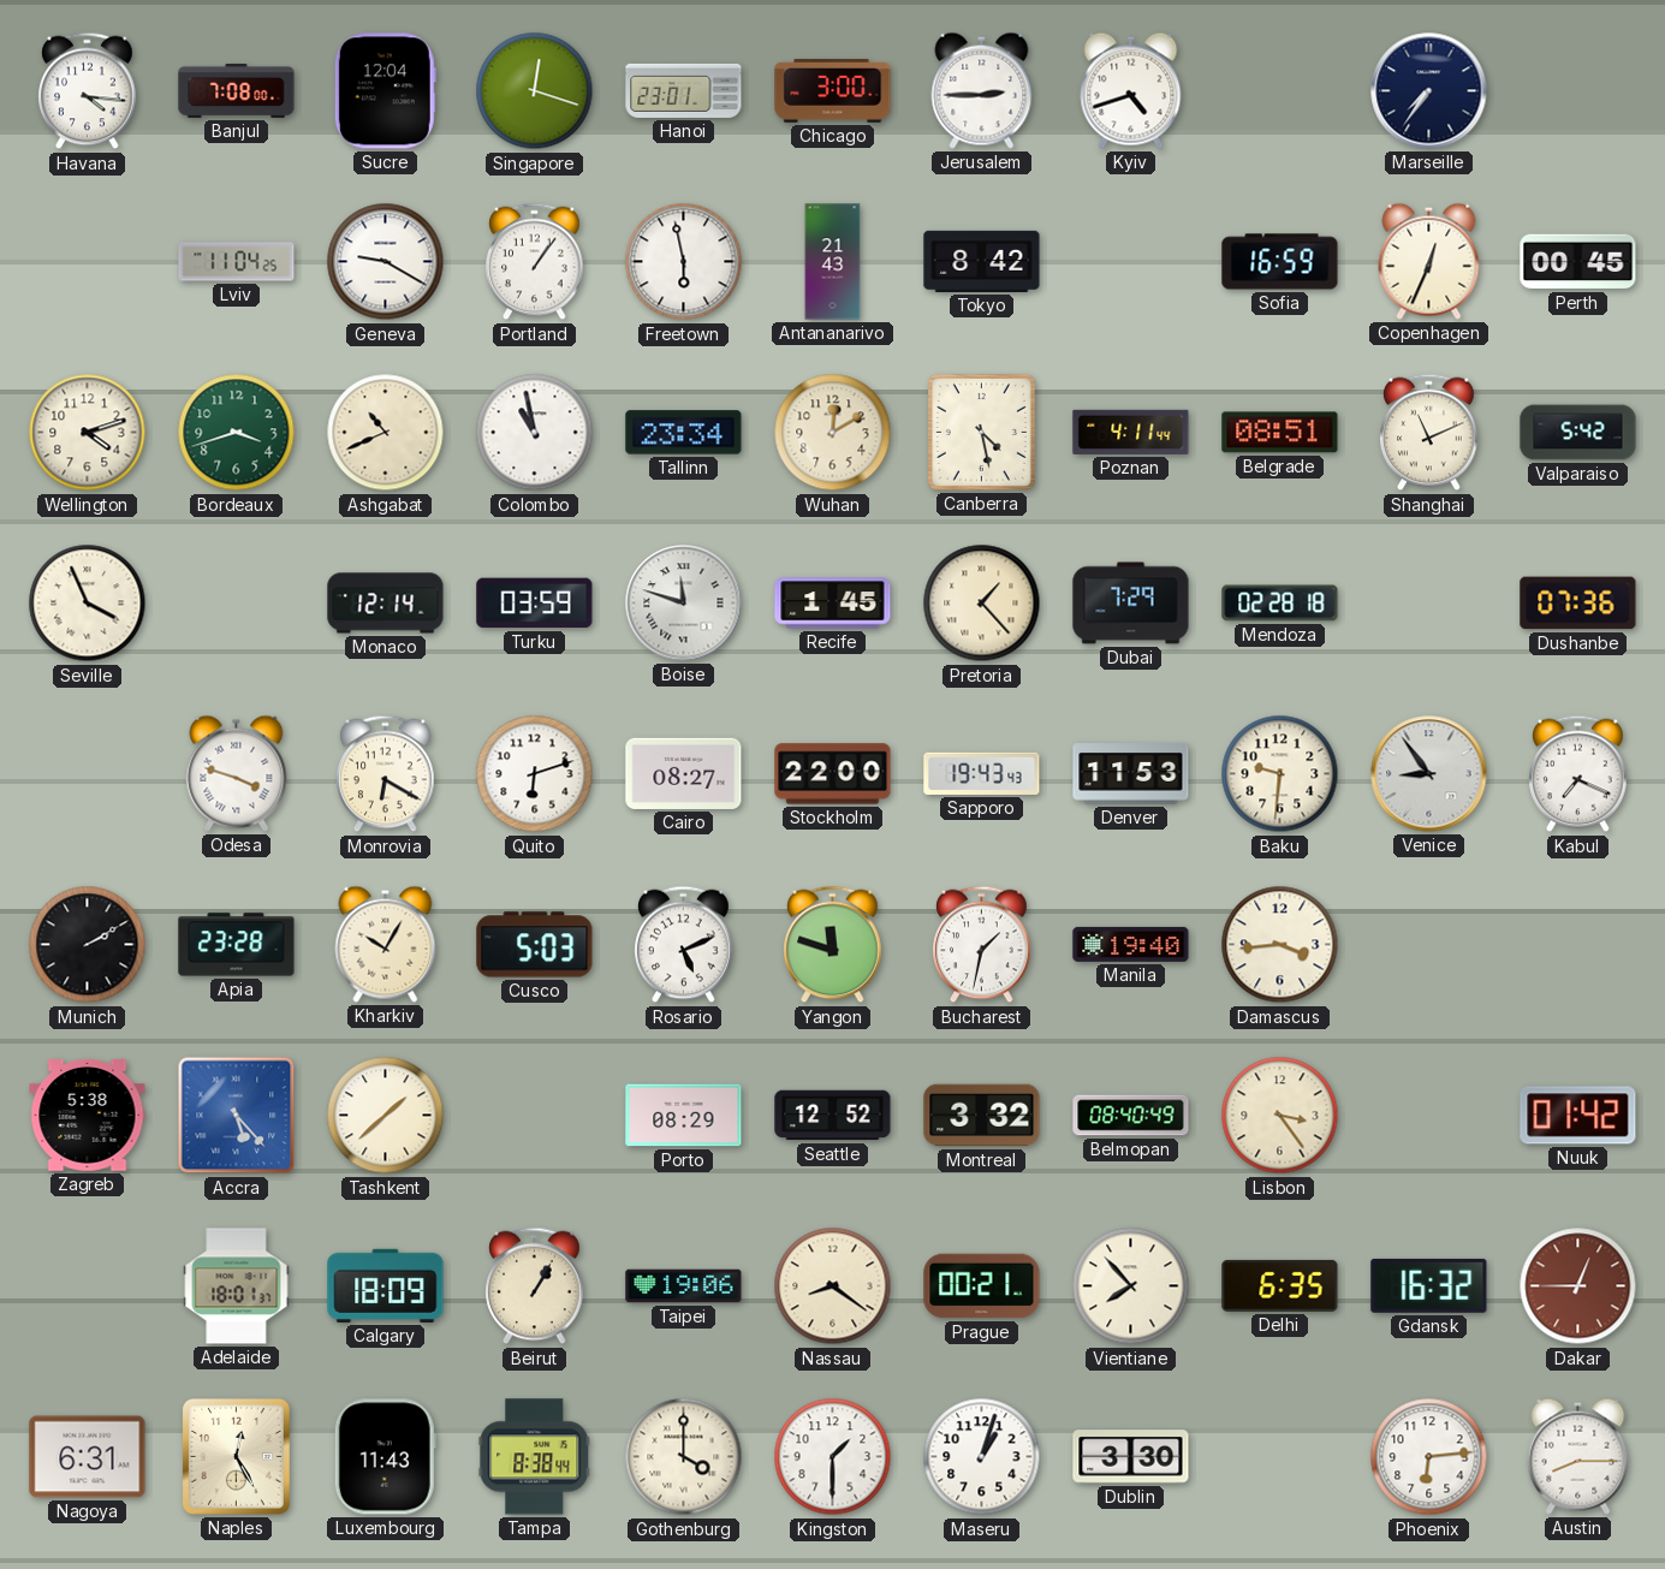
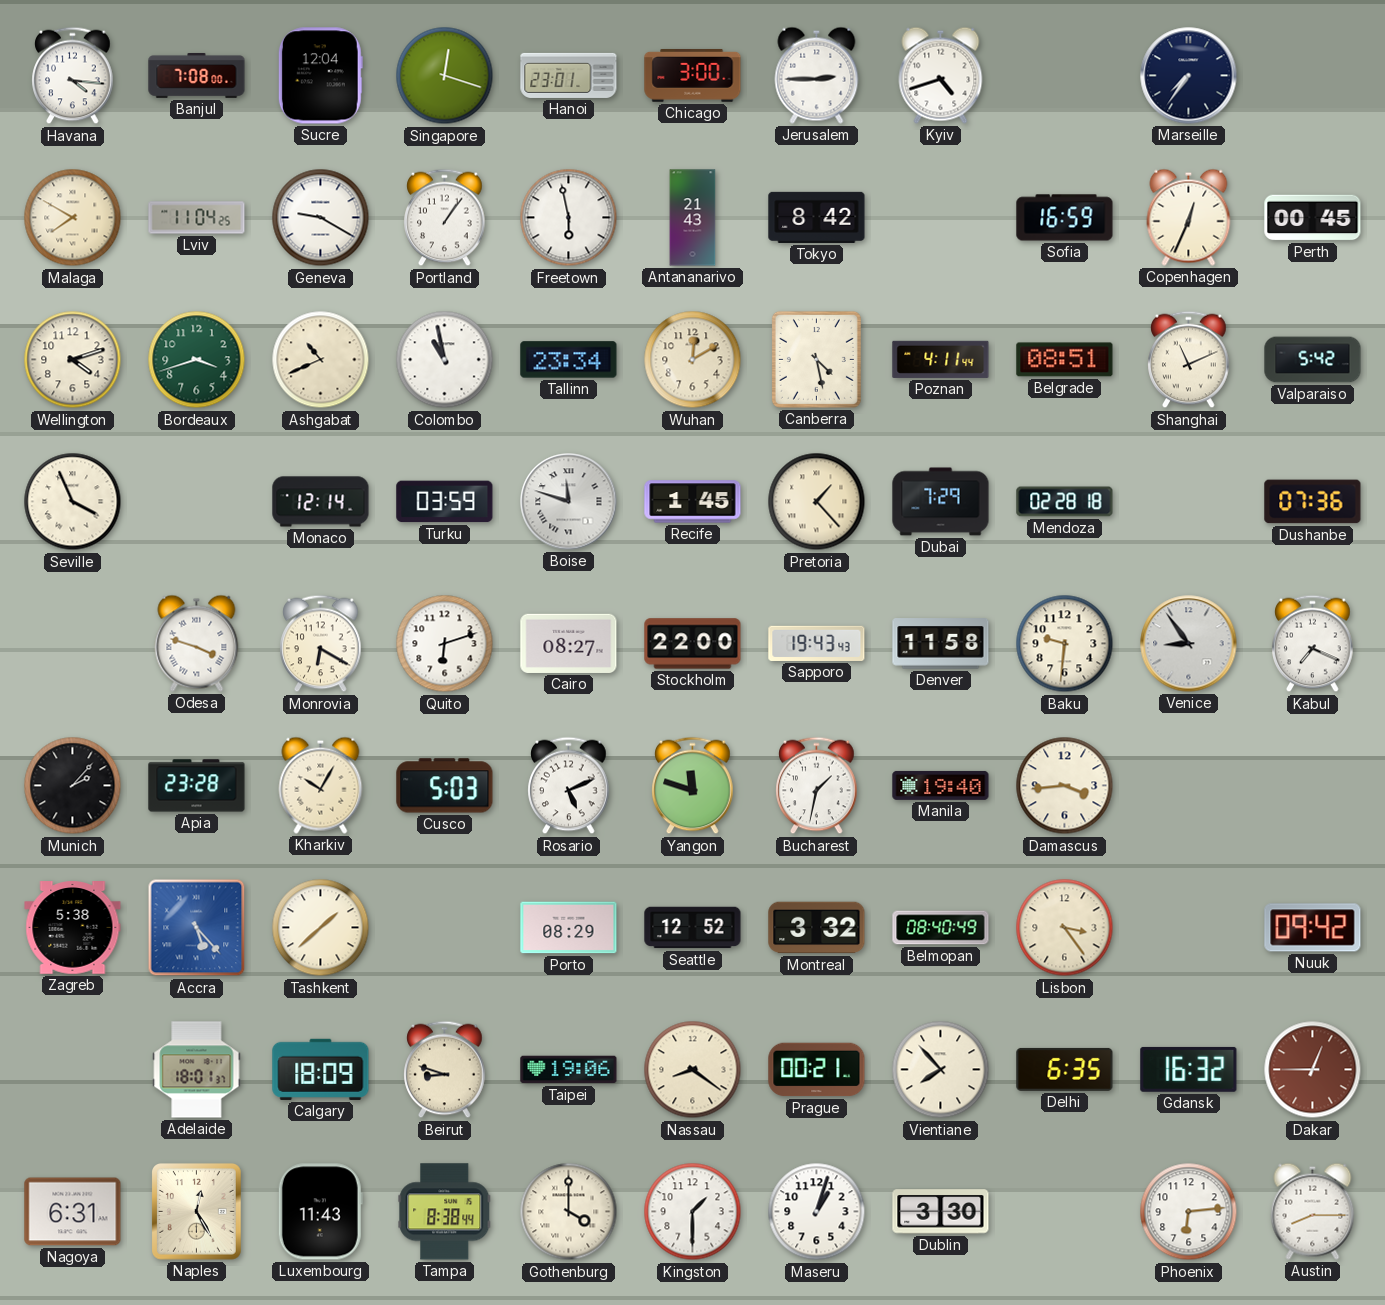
Malaga: none -> 7:50 (73, 218)
Denver: 11:53 -> 11:58 (941, 644)
Munich: 2:10 -> 2:07 (73, 786)
Nuuk: 01:42 -> 09:42 (1313, 928)
Beirut: 1:05 -> 8:48 (445, 1070)
